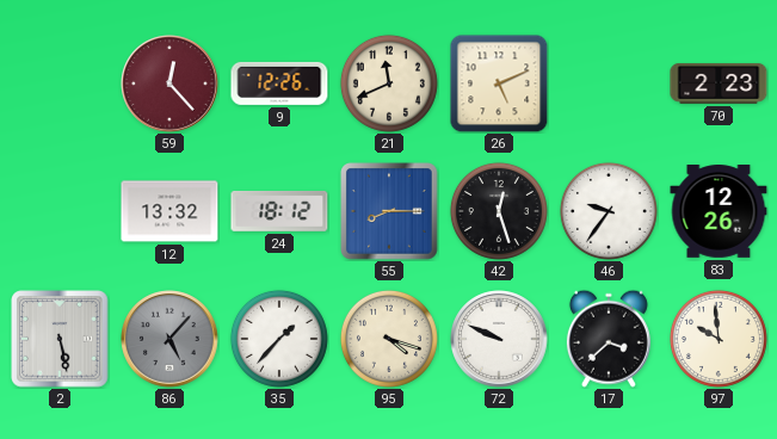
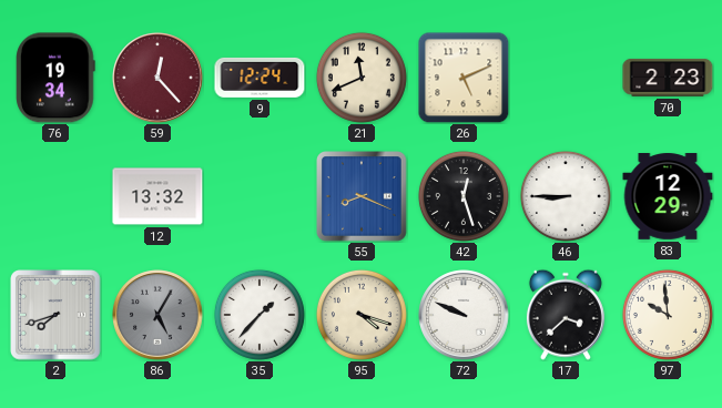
76: none -> 19:34 (55, 78)
9: 12:26 -> 12:24 (260, 78)
24: 18:12 -> none (279, 211)
55: 8:15 -> 8:19 (362, 196)
46: 9:36 -> 8:45 (566, 196)
83: 12:26 -> 12:29 (668, 197)
2: 5:28 -> 7:42 (55, 315)
86: 5:07 -> 5:05 (157, 315)
